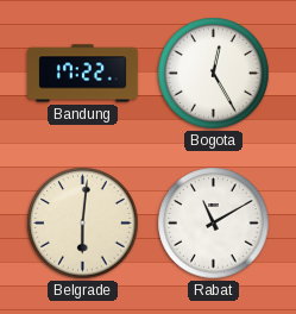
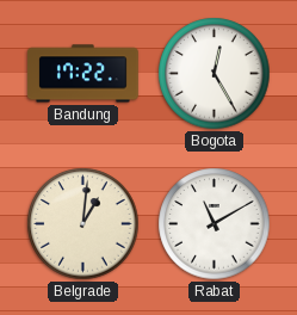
Belgrade: 6:01 -> 1:01 (83, 224)
